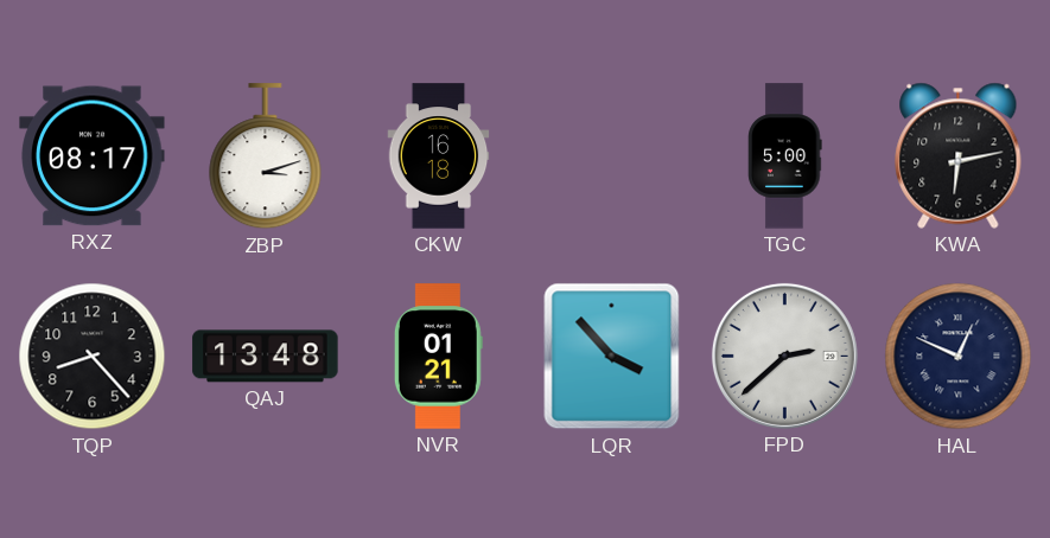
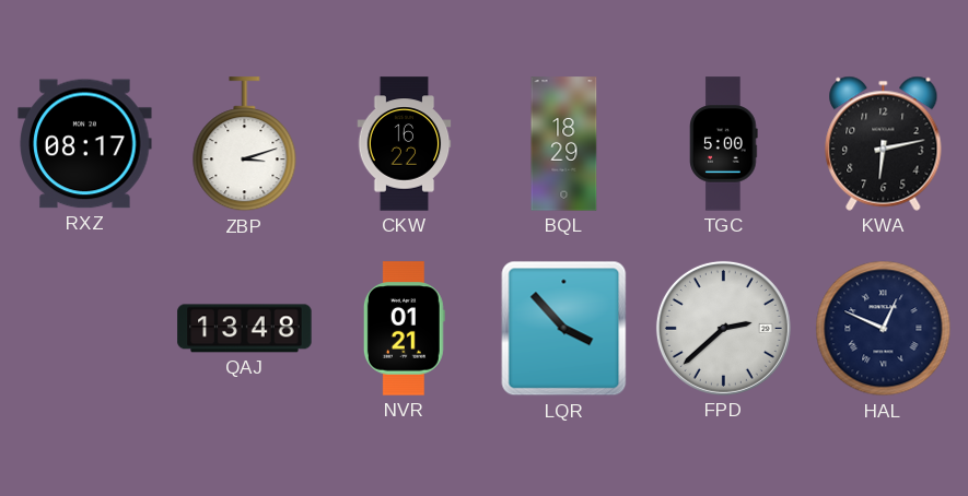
CKW: 16:18 -> 16:22 (405, 144)
BQL: none -> 18:29 (564, 144)
TQP: 8:23 -> none (93, 357)
